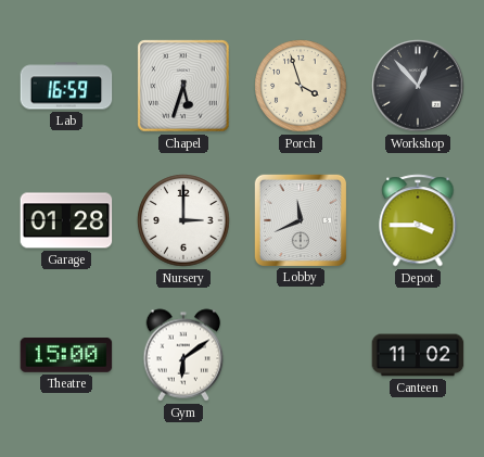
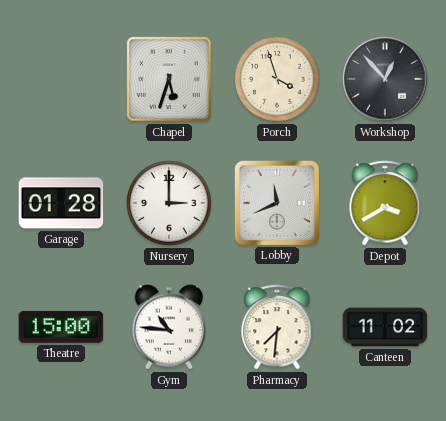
Lab: 16:59 -> none (66, 86)
Depot: 3:45 -> 3:40 (385, 203)
Gym: 6:09 -> 10:46 (169, 327)
Pharmacy: none -> 7:31 (277, 327)
